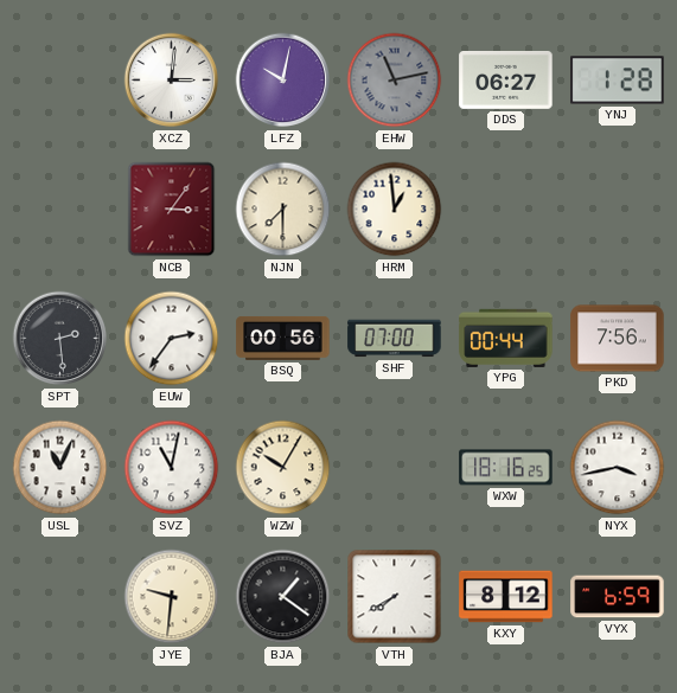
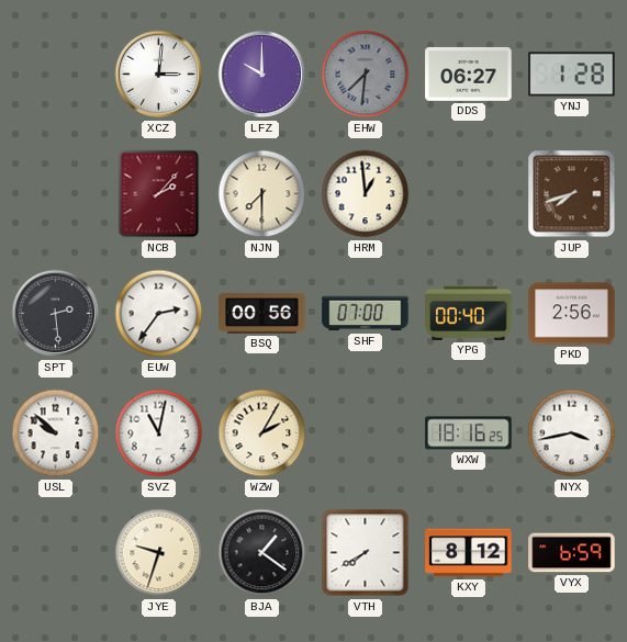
LFZ: 10:02 -> 10:00 (262, 75)
EHW: 11:13 -> 7:31 (366, 75)
NCB: 3:06 -> 2:07 (159, 194)
JUP: none -> 7:42 (572, 194)
YPG: 00:44 -> 00:40 (469, 313)
PKD: 7:56 -> 2:56 (572, 314)
USL: 11:04 -> 9:52 (56, 433)
WZW: 10:05 -> 2:05 (262, 433)
JYE: 9:31 -> 9:33 (159, 553)
